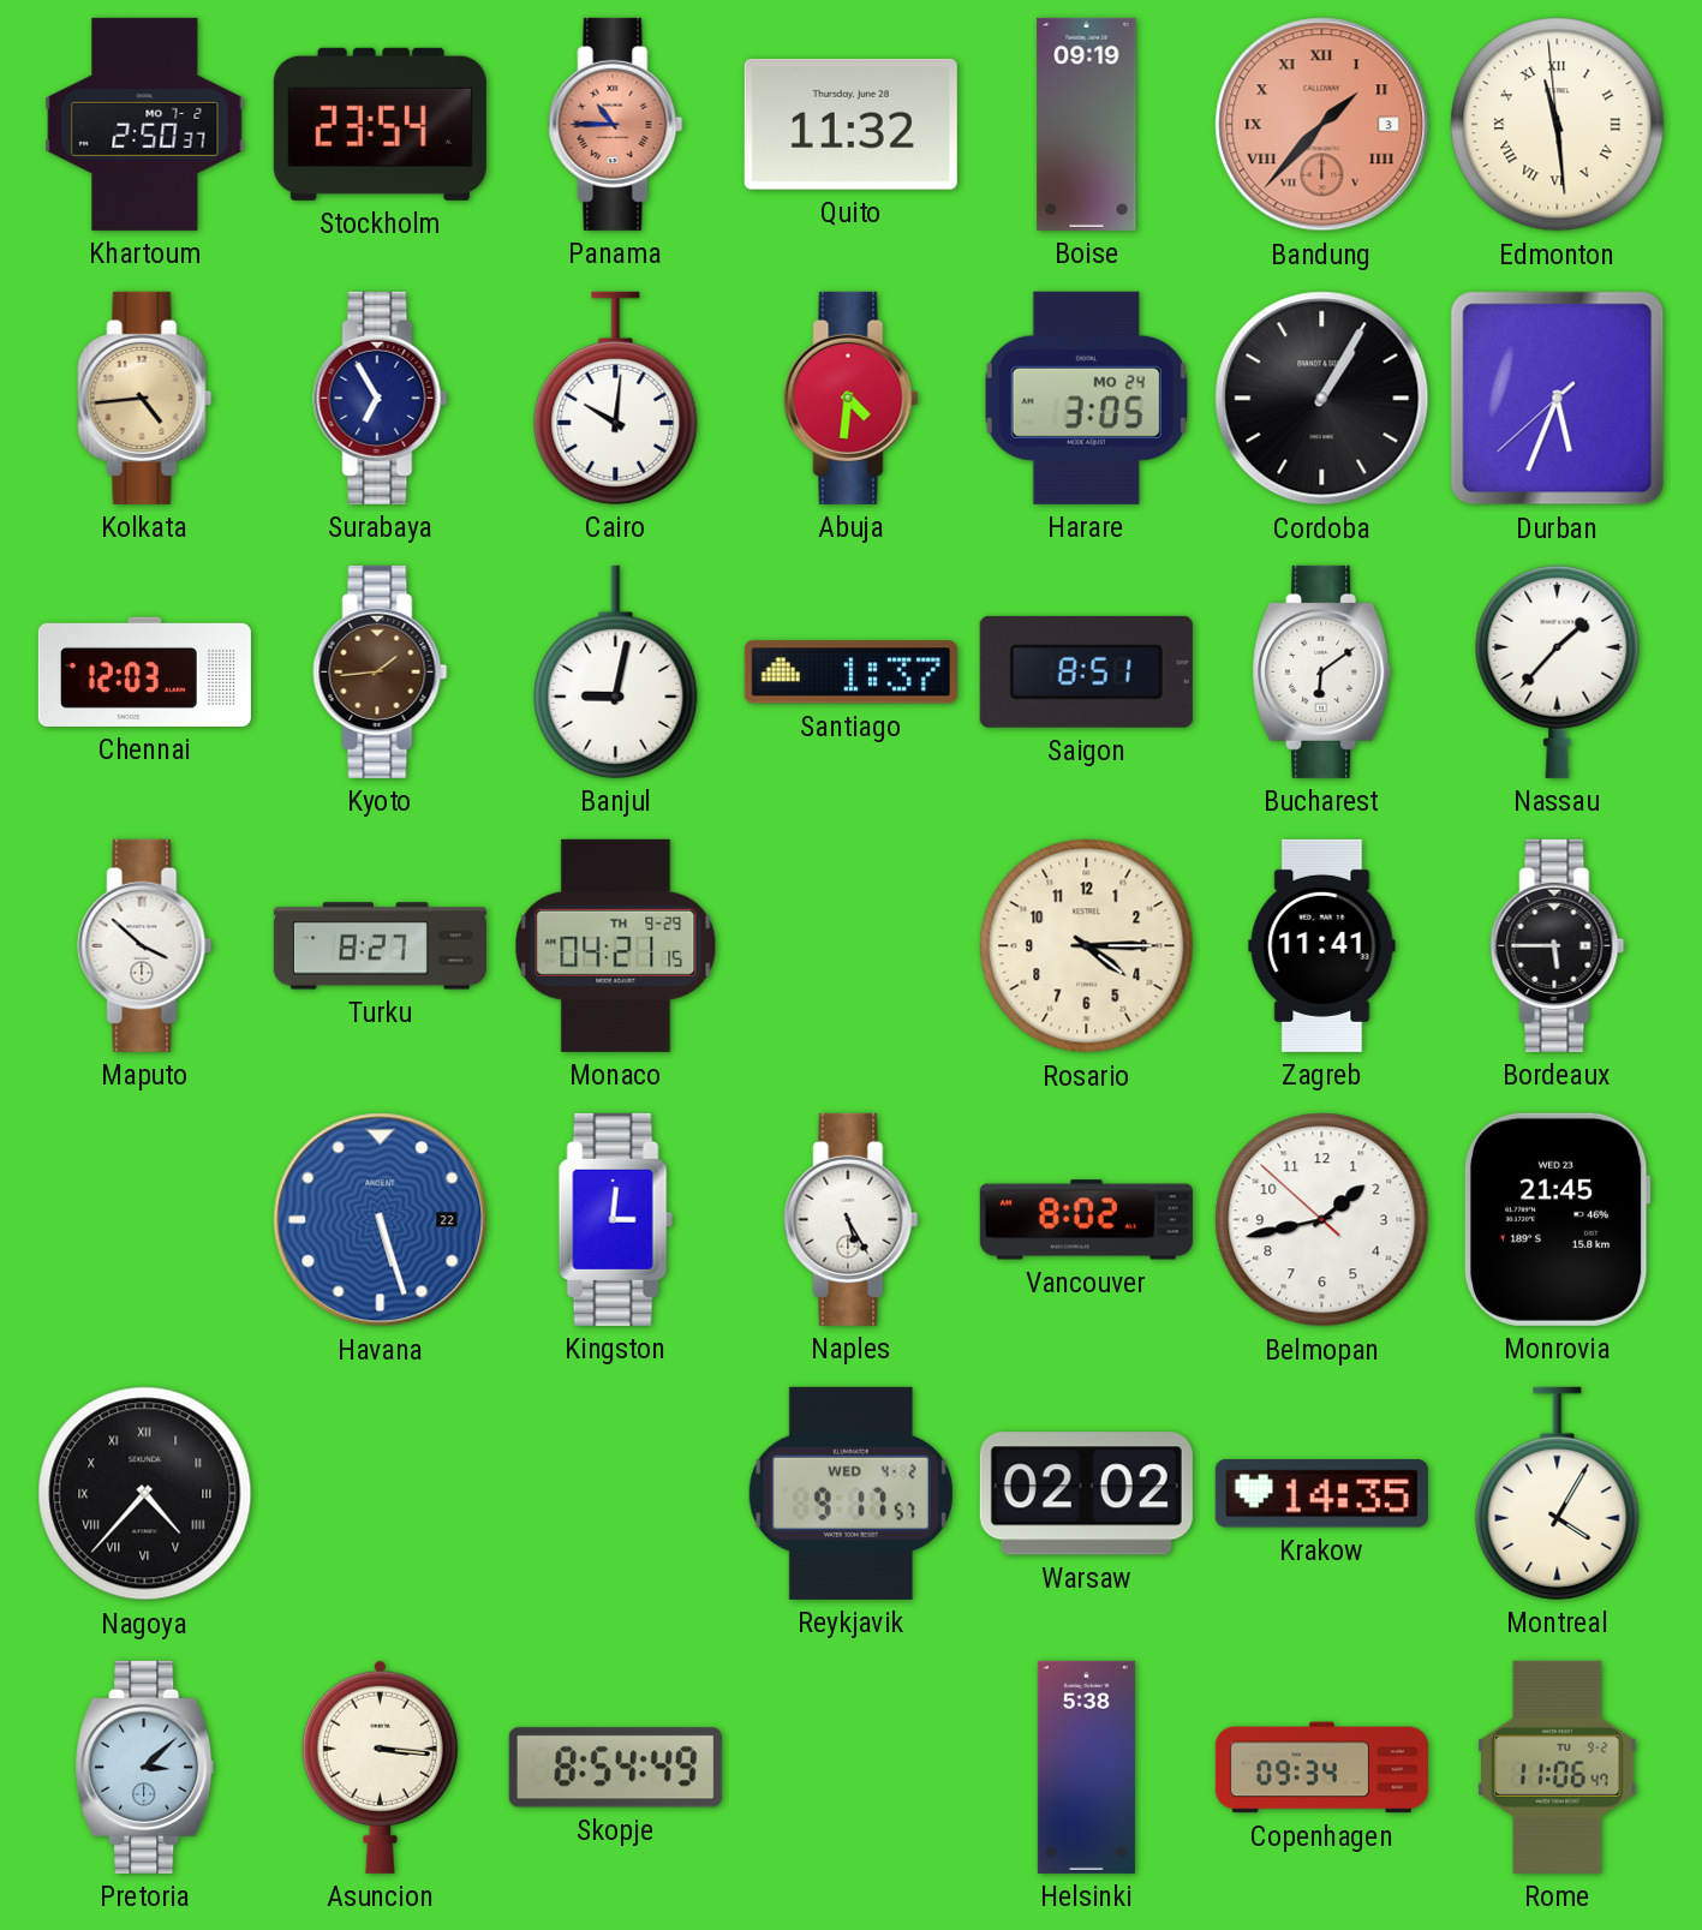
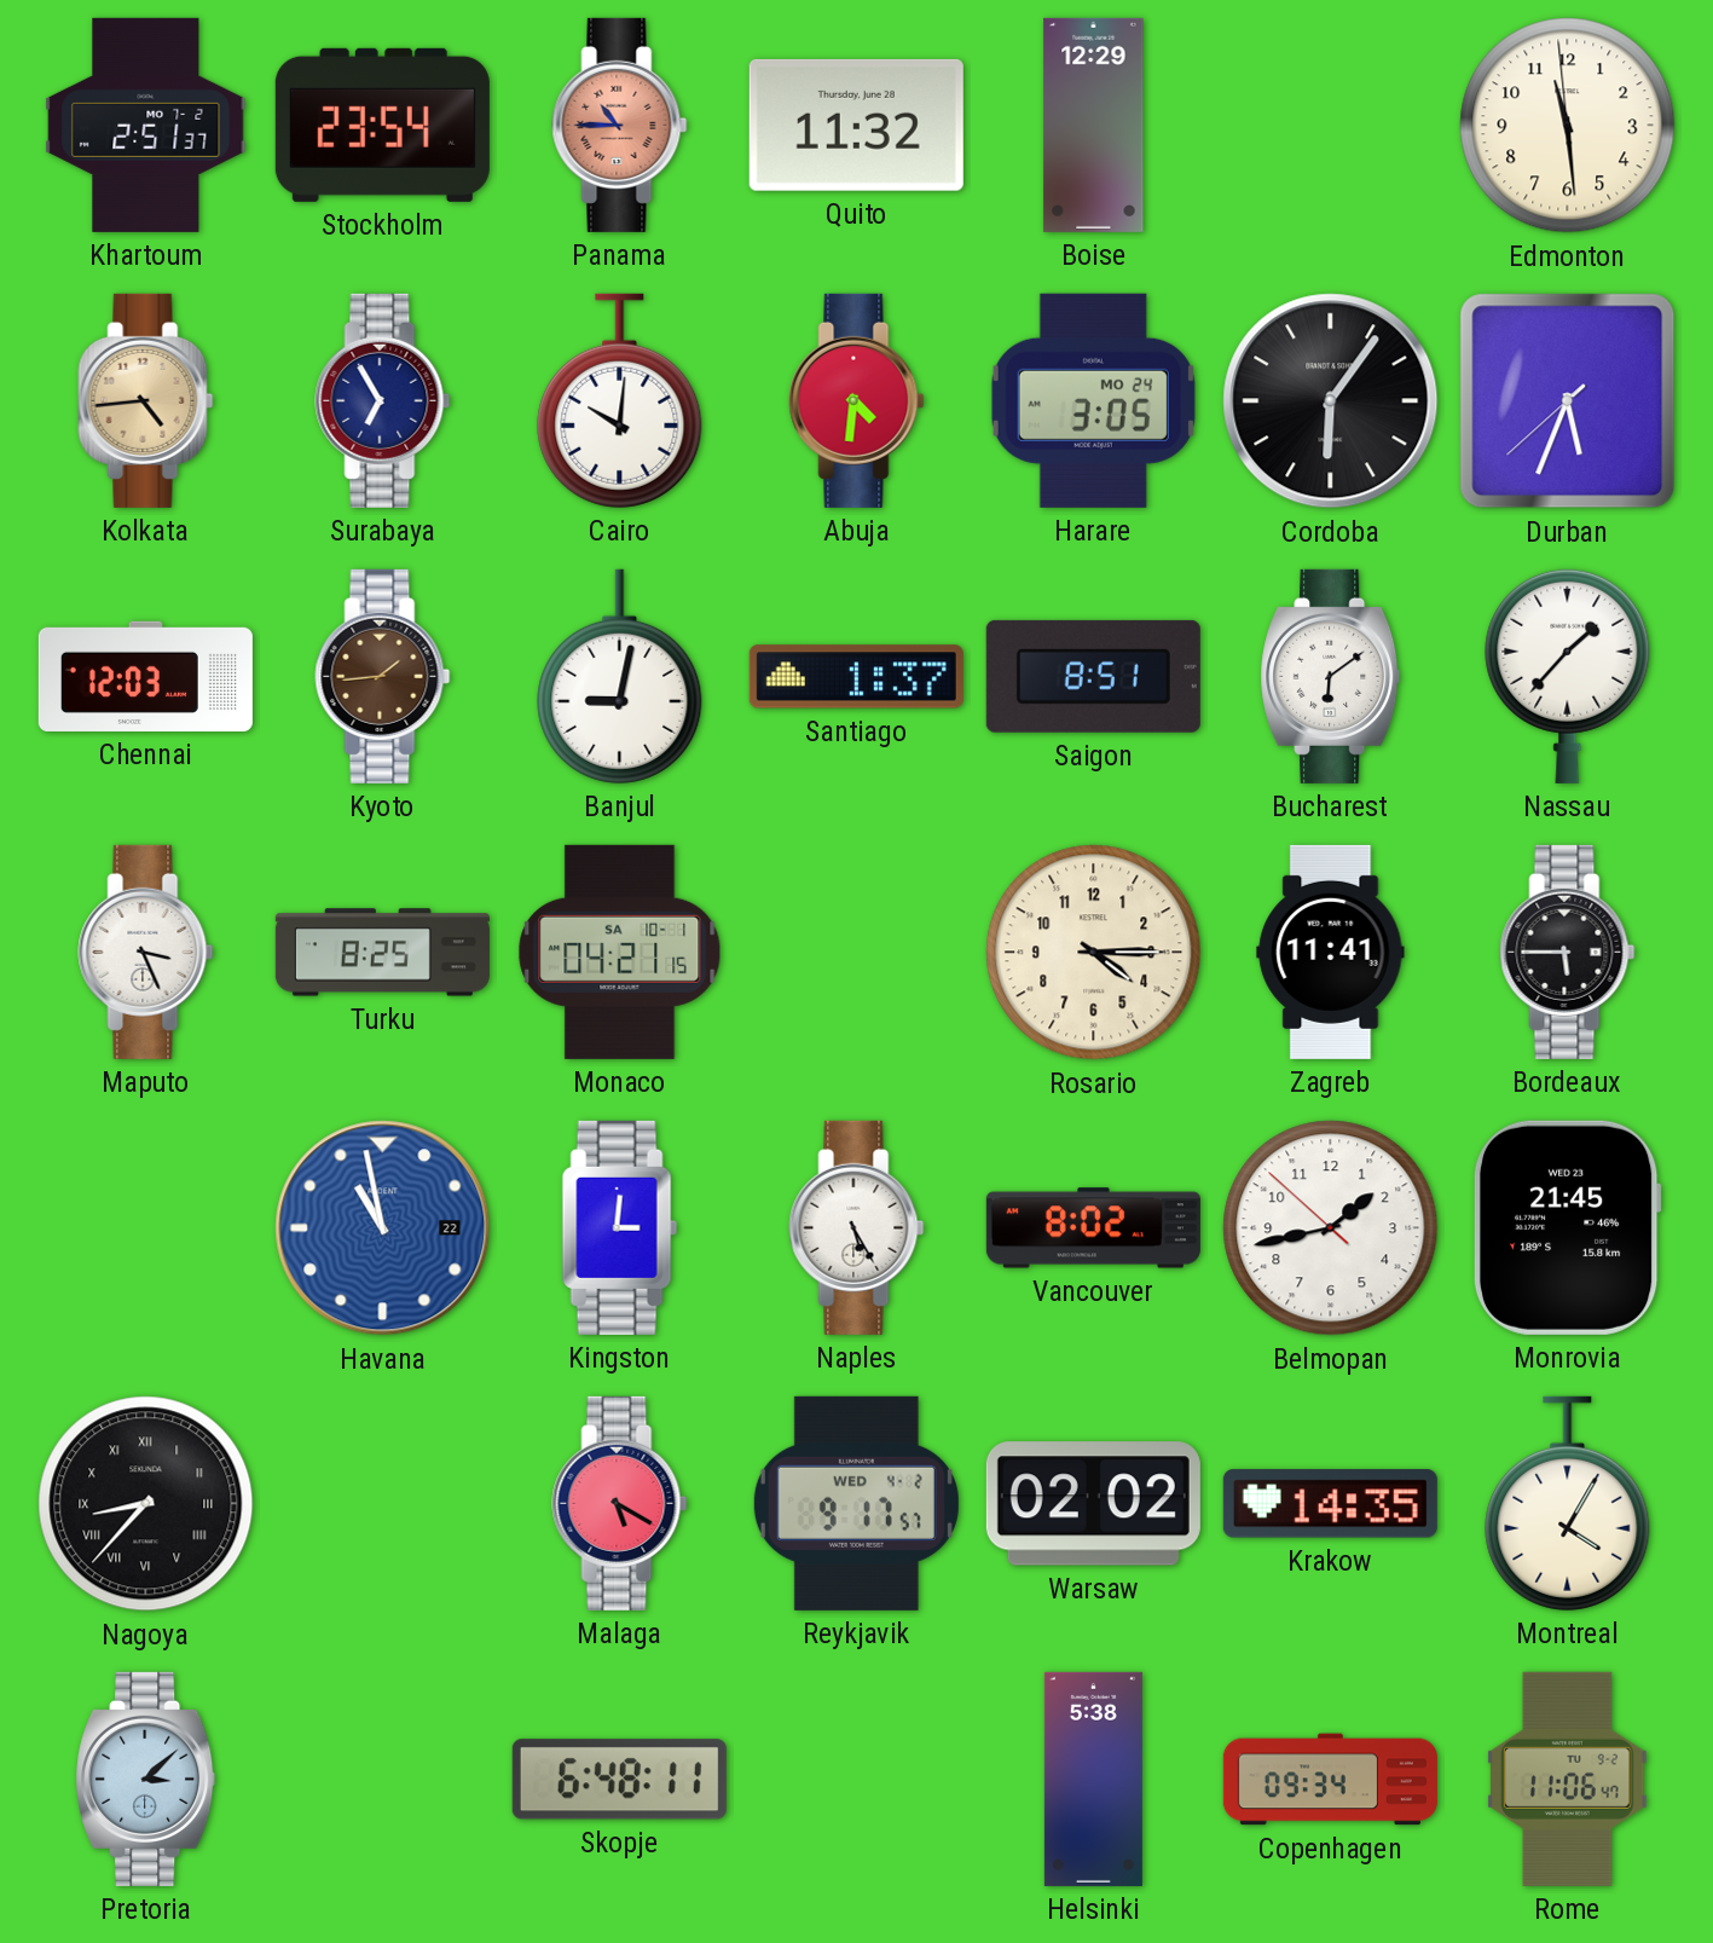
Khartoum: 2:50 -> 2:51 (146, 125)
Boise: 09:19 -> 12:29 (1094, 125)
Bandung: 1:37 -> none (1322, 125)
Edmonton numerals: Roman -> Arabic (1568, 126)
Cordoba: 1:05 -> 6:06 (1331, 401)
Maputo: 3:52 -> 3:26 (146, 952)
Turku: 8:27 -> 8:25 (382, 953)
Monaco date: TH 9-29 -> SA 10-1 (620, 952)
Havana: 5:27 -> 10:58 (383, 1228)
Nagoya: 4:37 -> 8:37 (146, 1504)
Malaga: none -> 5:20 (620, 1503)
Asuncion: 3:16 -> none (380, 1767)
Skopje: 8:54 -> 6:48 (619, 1780)
